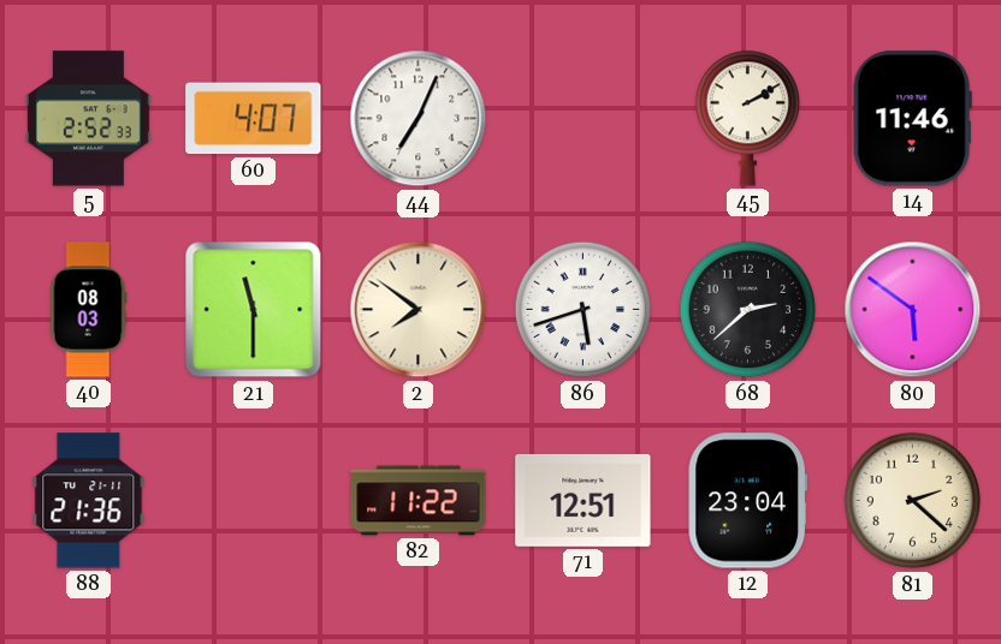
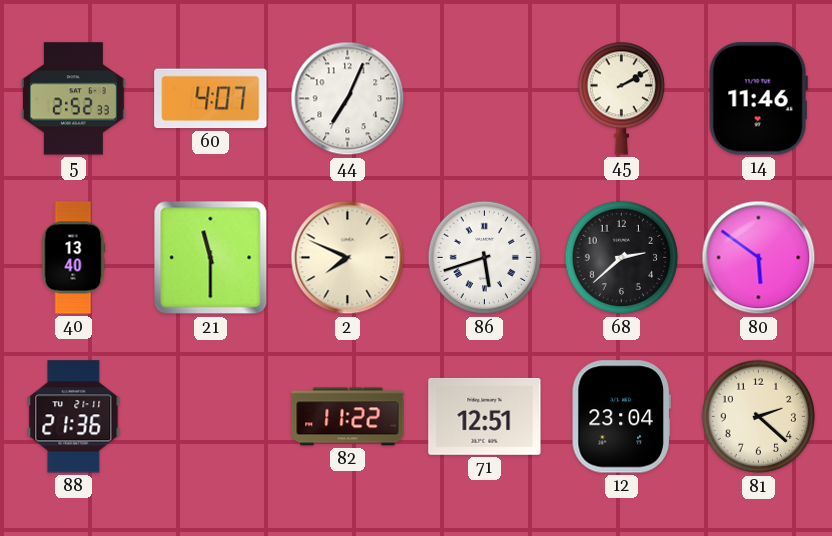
40: 08:03 -> 13:40 (73, 258)
2: 7:51 -> 7:49 (348, 258)
